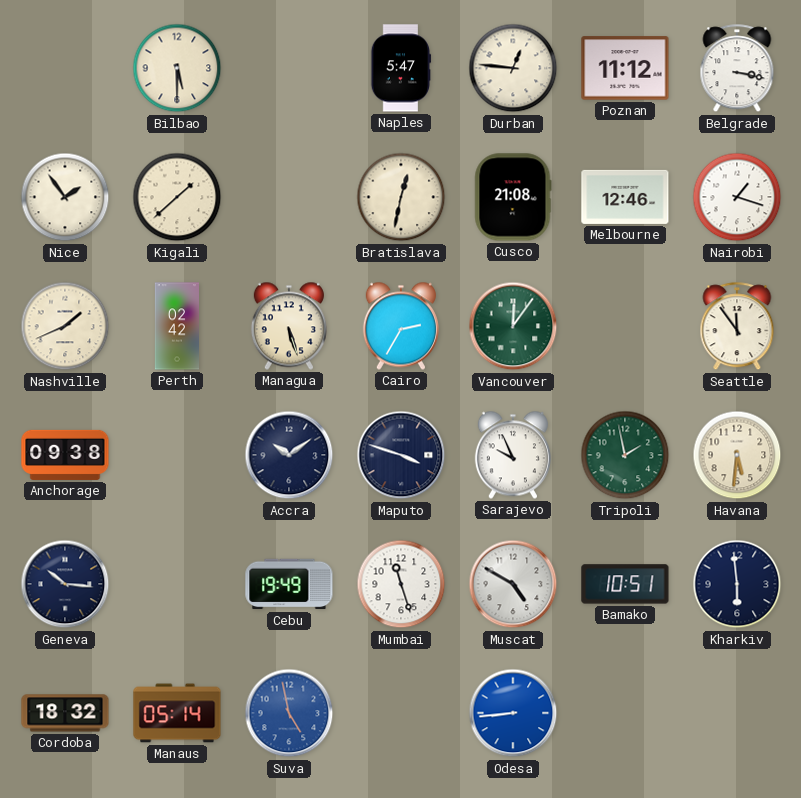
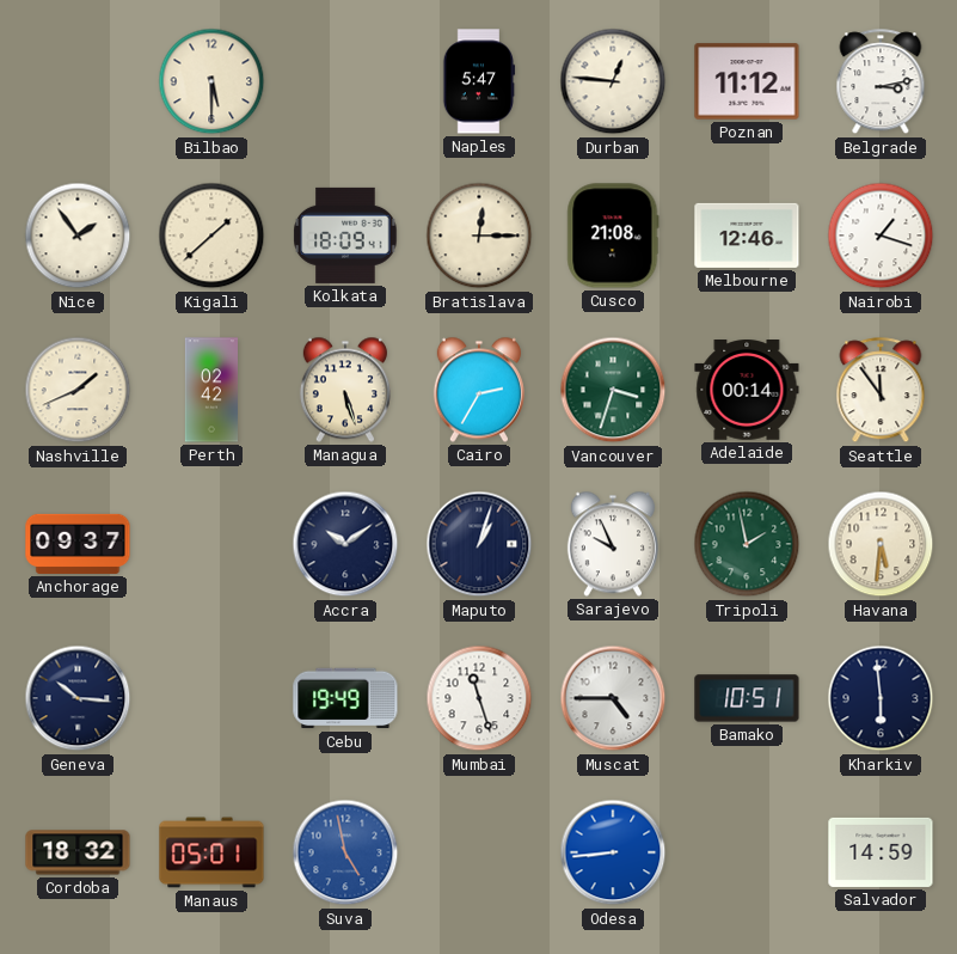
Belgrade: 3:17 -> 3:13 (881, 82)
Kolkata: none -> 18:09 (345, 236)
Bratislava: 12:32 -> 12:15 (479, 236)
Vancouver: 12:06 -> 3:33 (613, 390)
Adelaide: none -> 00:14 (747, 391)
Anchorage: 09:38 -> 09:37 (78, 544)
Maputo: 3:48 -> 1:03 (479, 544)
Muscat: 4:50 -> 4:45 (613, 698)
Manaus: 05:14 -> 05:01 (211, 852)
Salvador: none -> 14:59 (881, 852)
